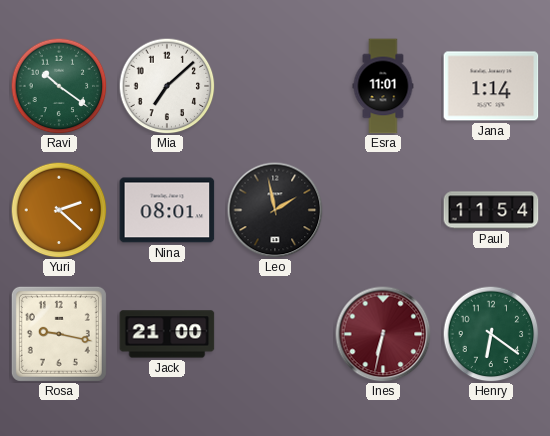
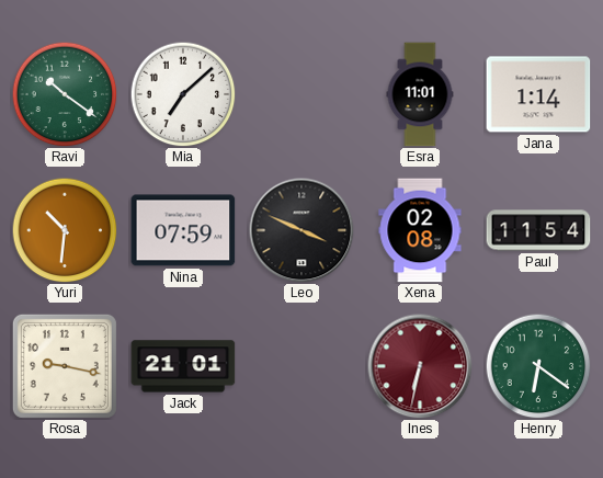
Yuri: 2:22 -> 10:31 (65, 230)
Nina: 08:01 -> 07:59 (183, 230)
Leo: 1:58 -> 3:49 (301, 230)
Xena: none -> 02:08 (420, 230)
Jack: 21:00 -> 21:01 (183, 366)
